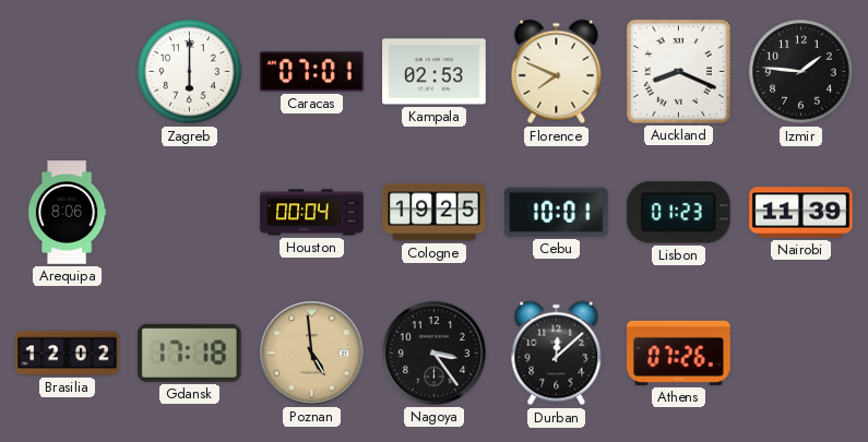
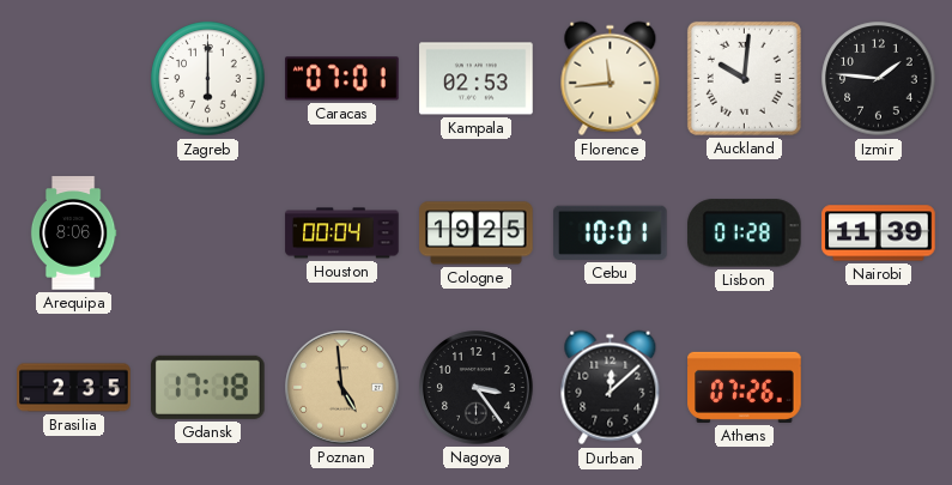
Florence: 7:49 -> 11:44 (611, 79)
Auckland: 8:19 -> 10:01 (744, 78)
Lisbon: 01:23 -> 01:28 (744, 234)
Brasilia: 12:02 -> 2:35 (74, 388)
